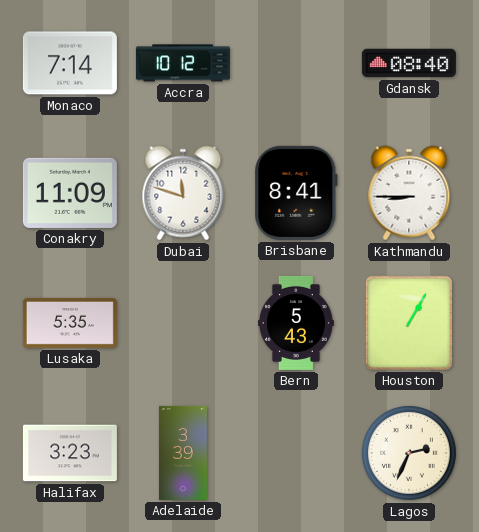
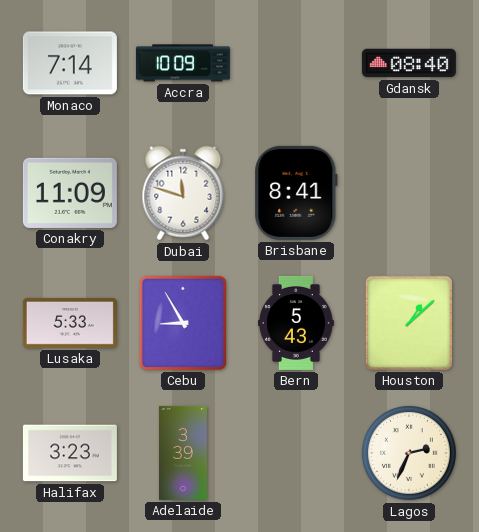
Accra: 10:12 -> 10:09 (183, 63)
Kathmandu: 8:45 -> none (409, 193)
Lusaka: 5:35 -> 5:33 (70, 323)
Cebu: none -> 8:55 (183, 323)
Houston: 1:05 -> 1:08 (409, 323)
